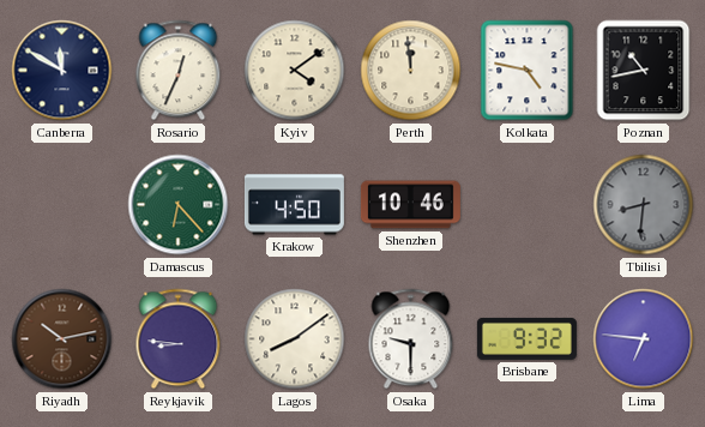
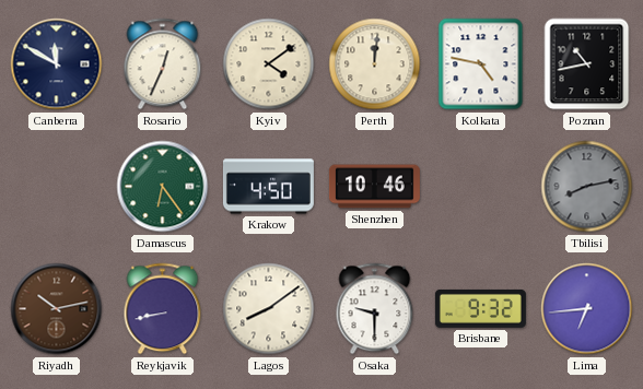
Perth: 11:59 -> 12:01 (375, 64)
Damascus: 6:23 -> 6:24 (163, 187)
Tbilisi: 8:31 -> 8:13 (587, 187)
Reykjavik: 8:46 -> 8:43 (163, 309)
Lima: 6:46 -> 6:44 (587, 309)
